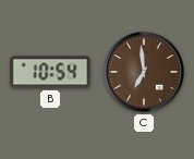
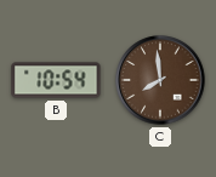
C: 6:59 -> 7:59 (160, 80)
